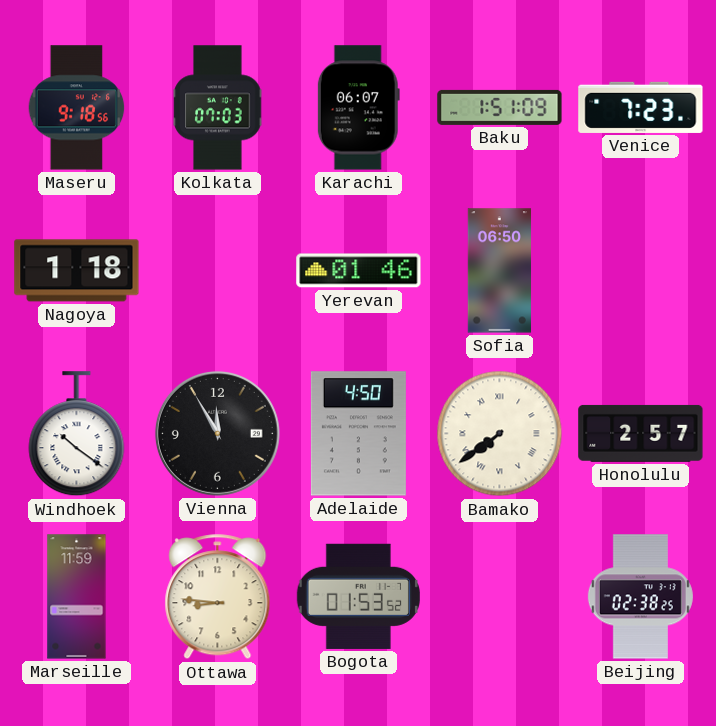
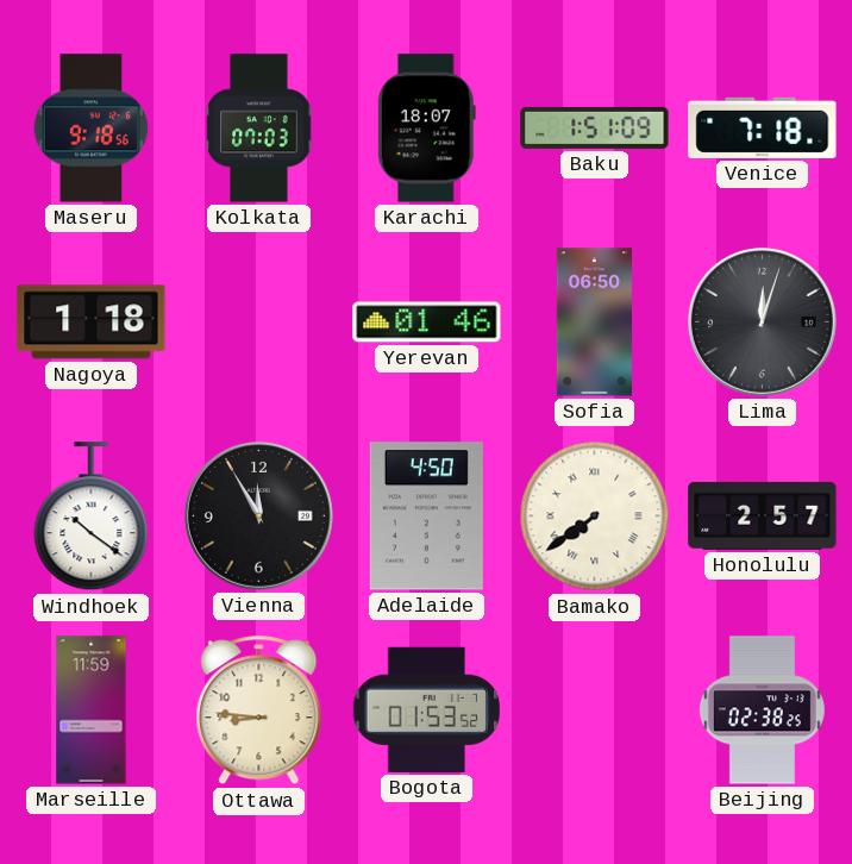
Karachi: 06:07 -> 18:07 (426, 129)
Venice: 7:23 -> 7:18 (763, 127)
Lima: none -> 12:03 (762, 321)
